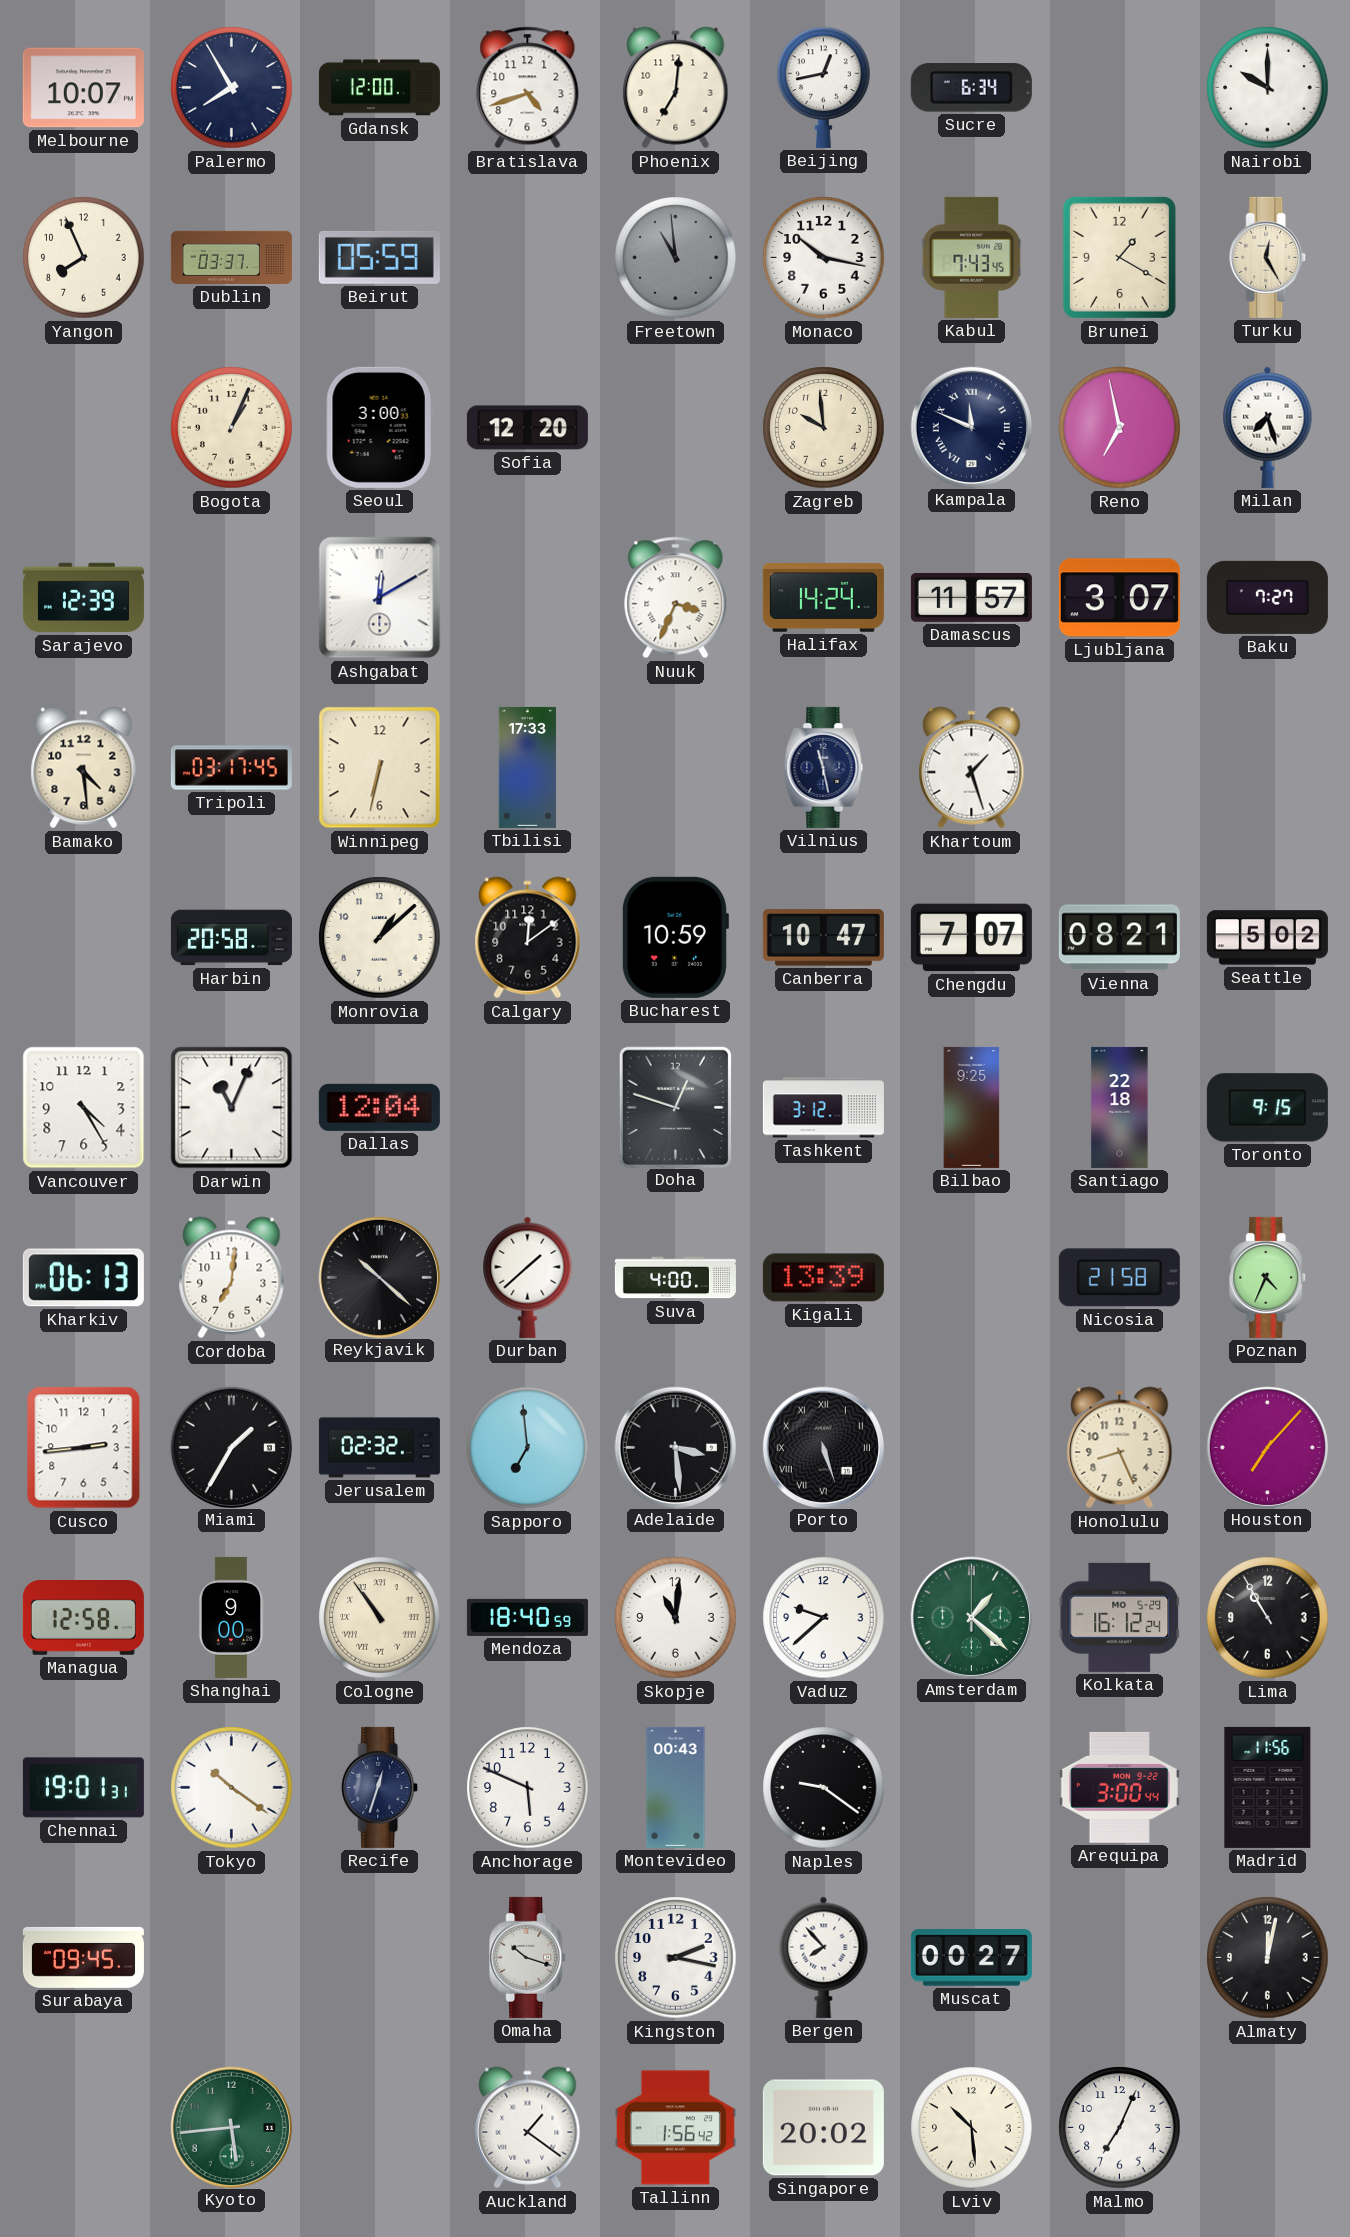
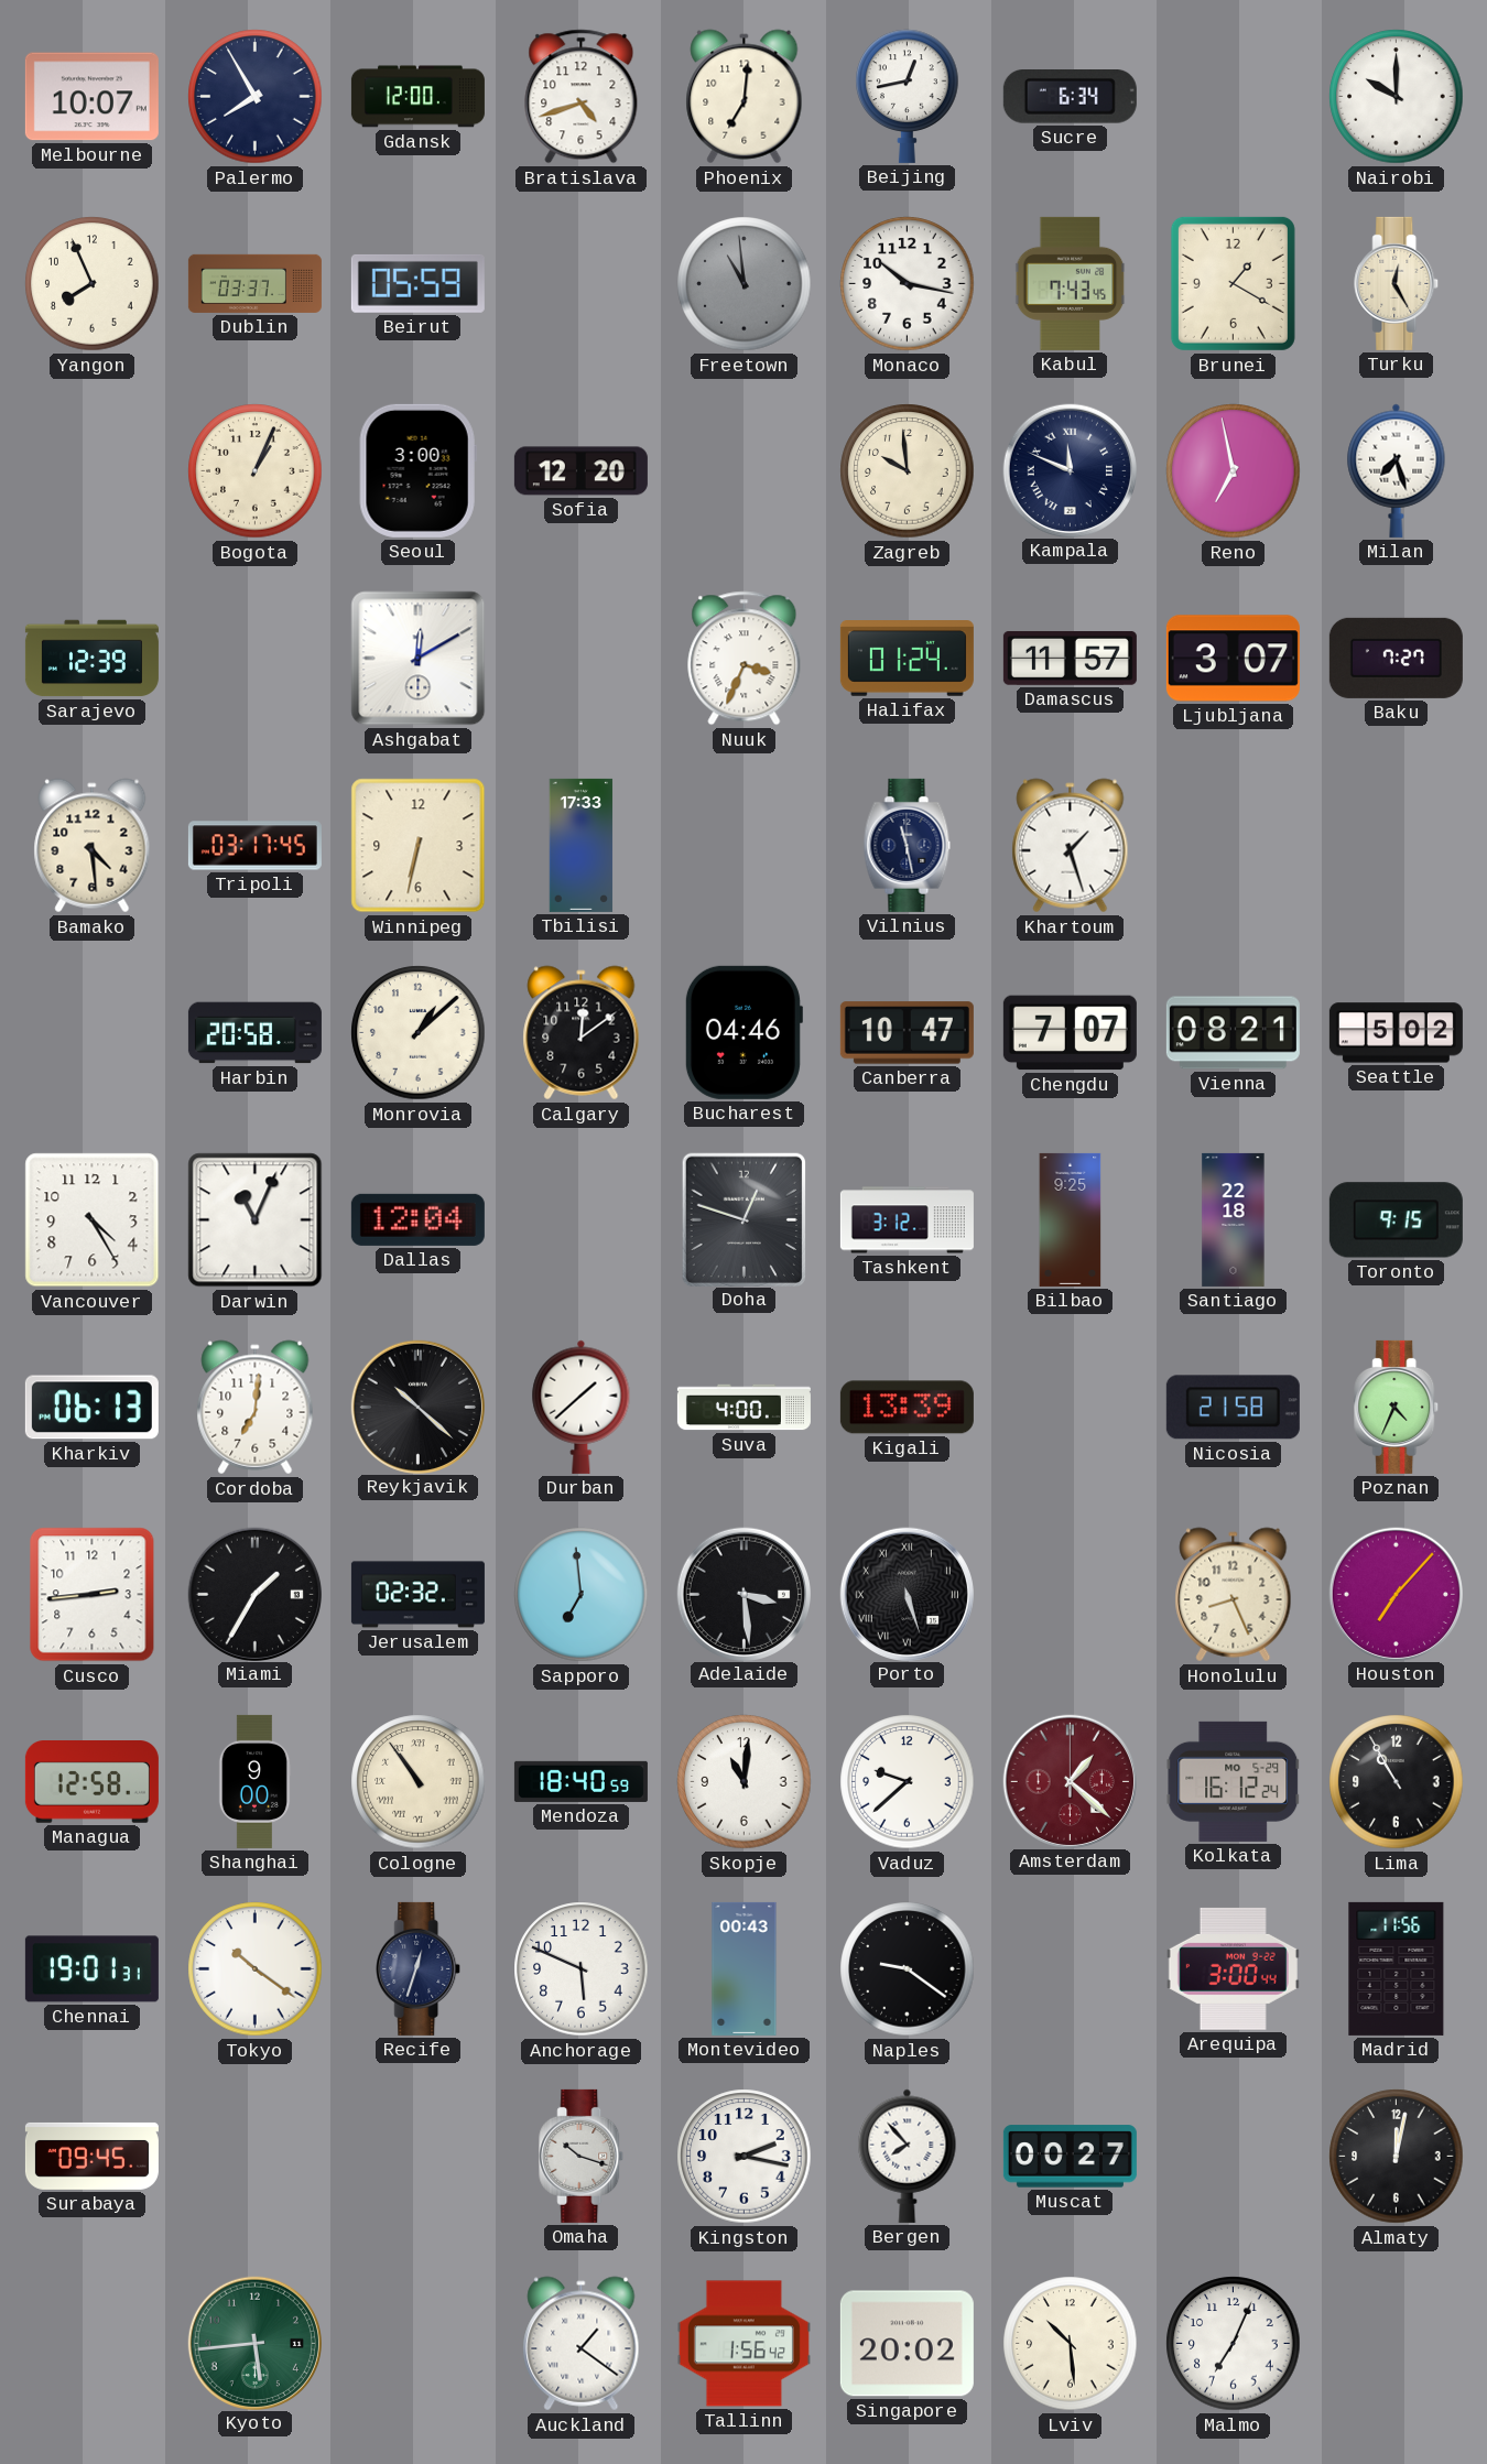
Halifax: 14:24 -> 01:24 (907, 659)
Bucharest: 10:59 -> 04:46 (743, 1032)
Amsterdam dial: green -> burgundy (1070, 1781)
